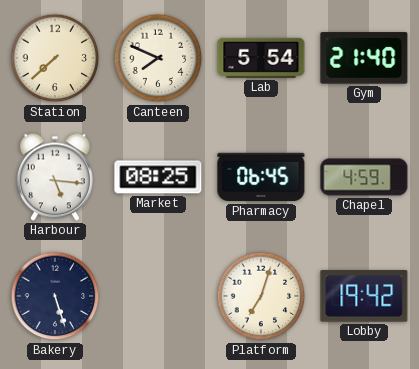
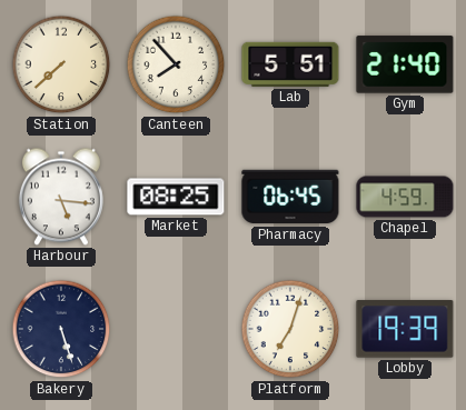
Canteen: 7:49 -> 7:53 (176, 64)
Lab: 5:54 -> 5:51 (290, 64)
Lobby: 19:42 -> 19:39 (405, 329)
